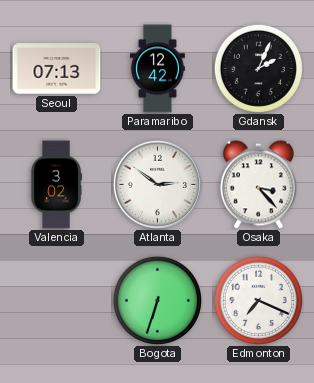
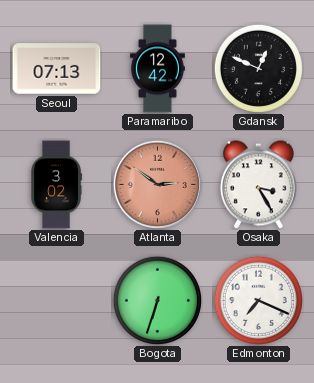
Gdansk: 2:04 -> 12:49 (258, 68)
Atlanta dial: white -> salmon (157, 184)
Osaka: 3:23 -> 3:25 (258, 185)
